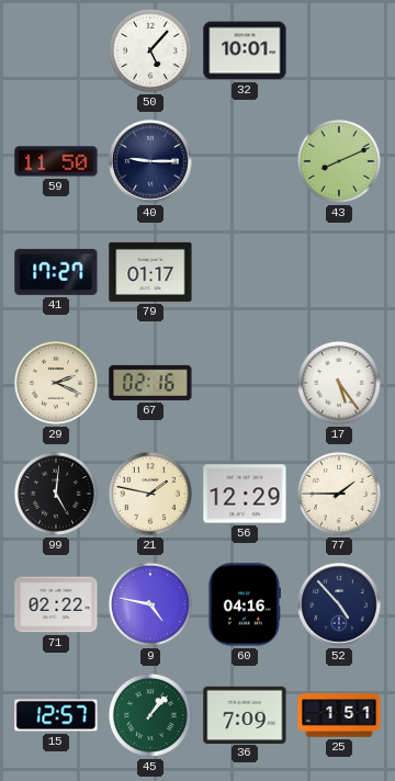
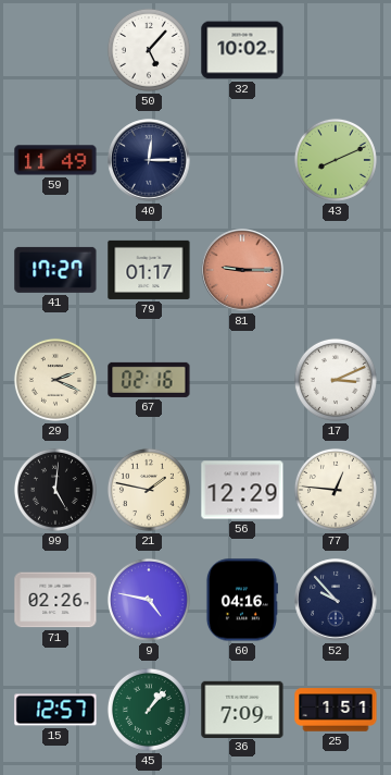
32: 10:01 -> 10:02 (242, 50)
59: 11:50 -> 11:49 (55, 160)
40: 9:15 -> 12:15 (149, 160)
81: none -> 9:15 (242, 270)
17: 5:24 -> 3:11 (336, 380)
77: 1:45 -> 12:46 (336, 490)
71: 02:22 -> 02:26 (55, 600)
52: 4:53 -> 9:53 (336, 600)
